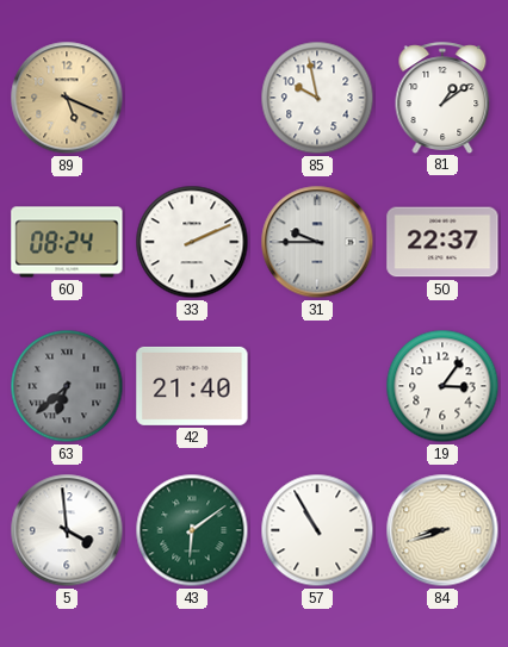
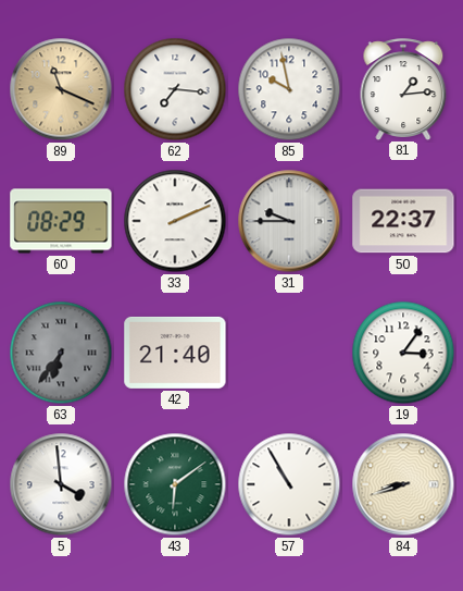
89: 5:19 -> 11:19 (61, 89)
62: none -> 7:16 (175, 89)
81: 1:09 -> 1:14 (403, 89)
60: 08:24 -> 08:29 (61, 221)
63: 6:38 -> 6:36 (61, 353)
